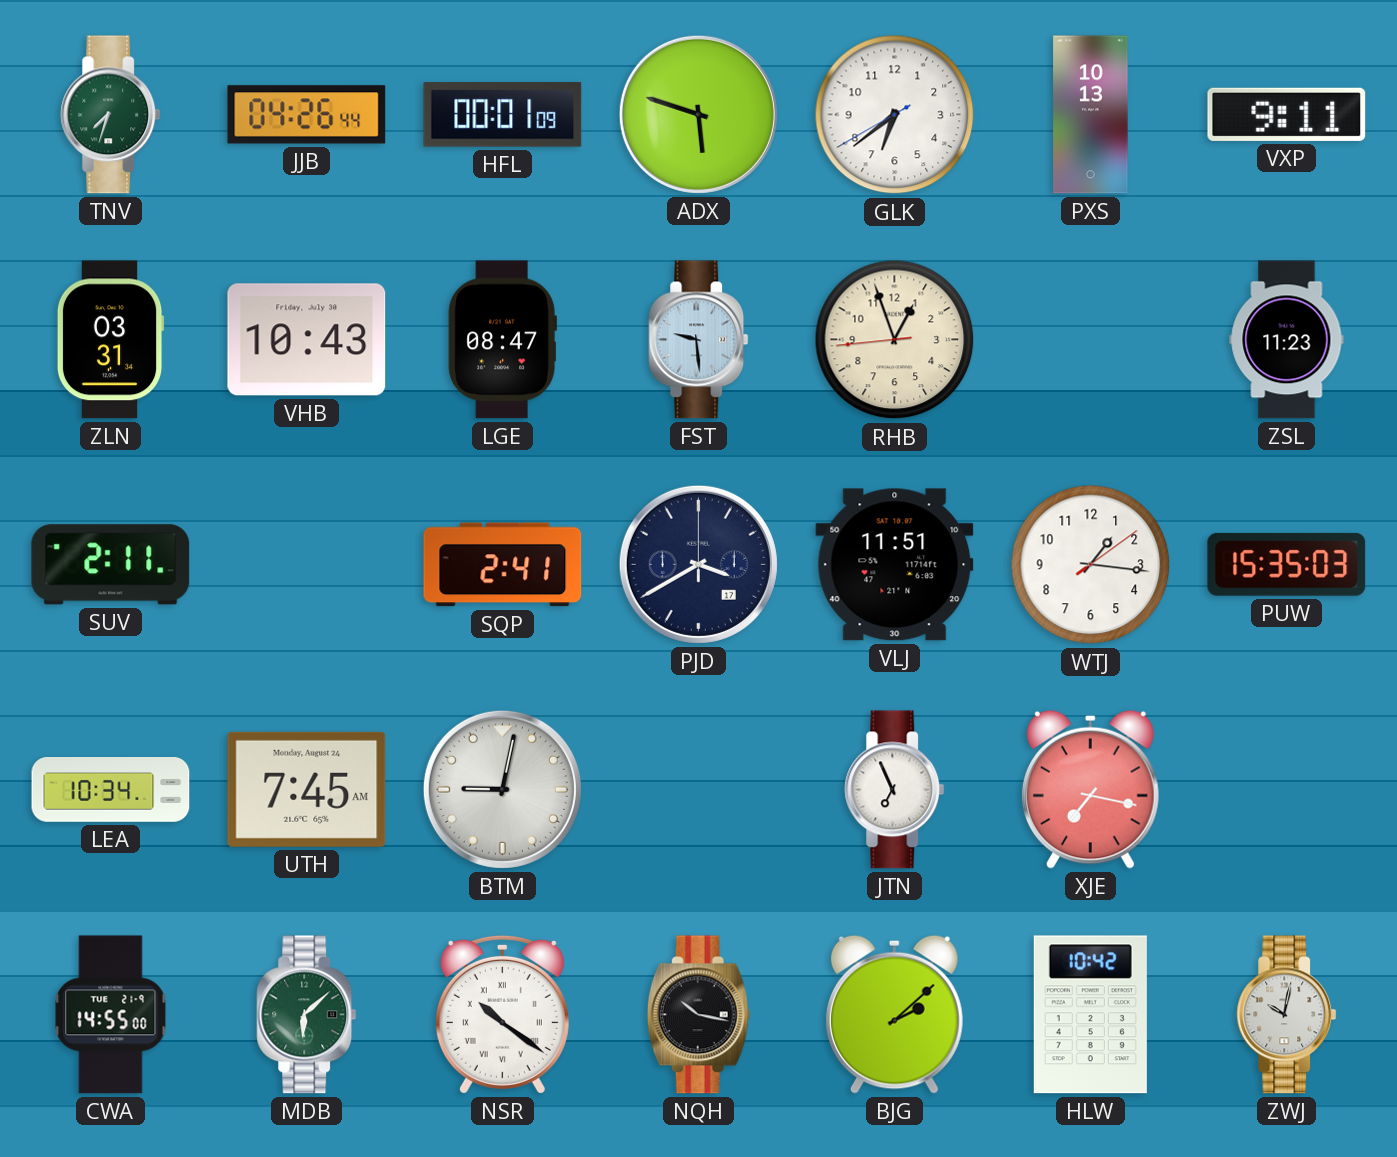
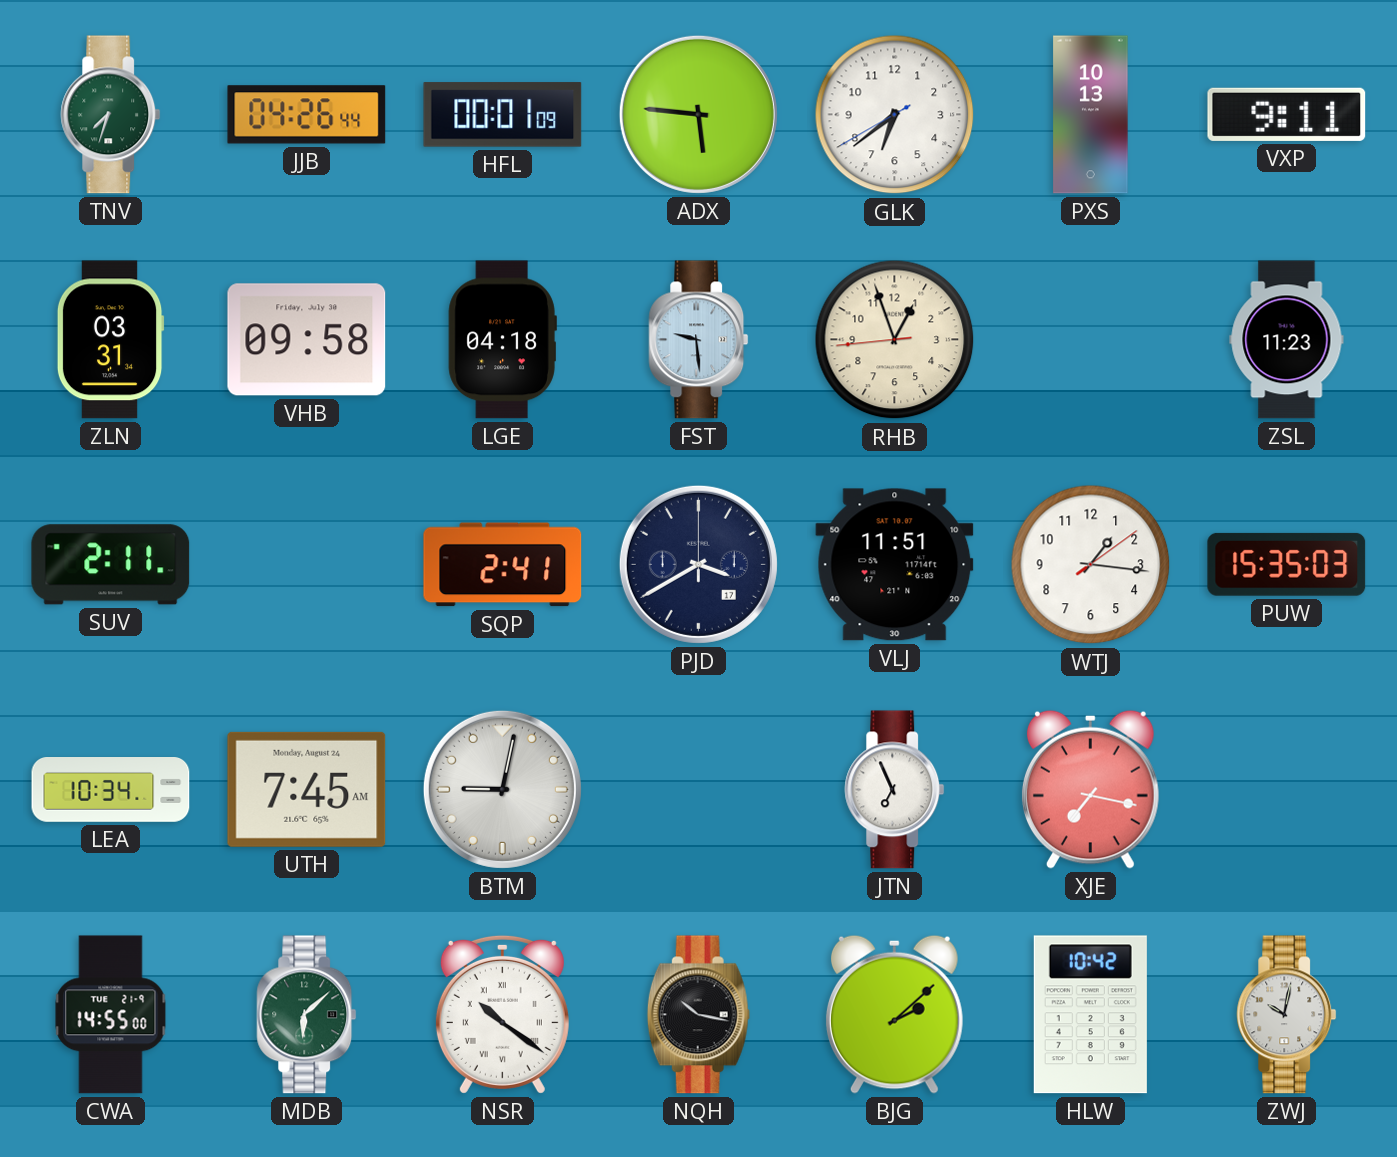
ADX: 5:48 -> 5:46 (698, 114)
VHB: 10:43 -> 09:58 (307, 340)
LGE: 08:47 -> 04:18 (502, 340)
